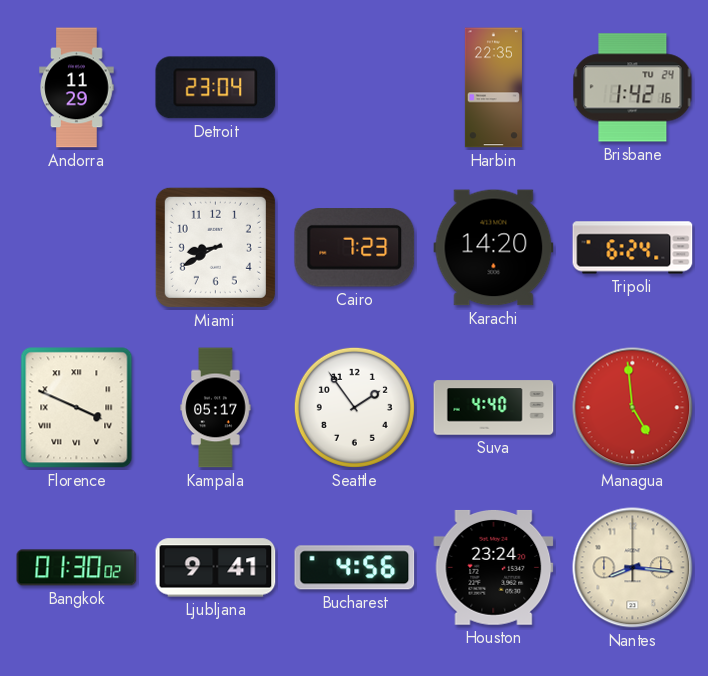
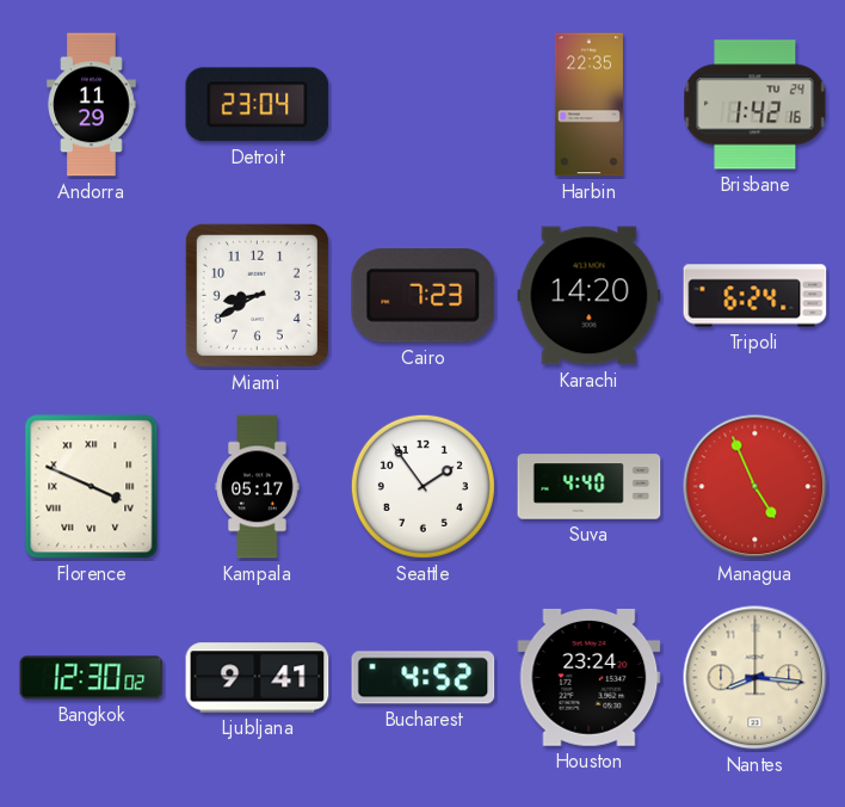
Managua: 4:59 -> 4:56 (755, 487)
Bangkok: 01:30 -> 12:30 (92, 678)
Bucharest: 4:56 -> 4:52 (424, 678)
